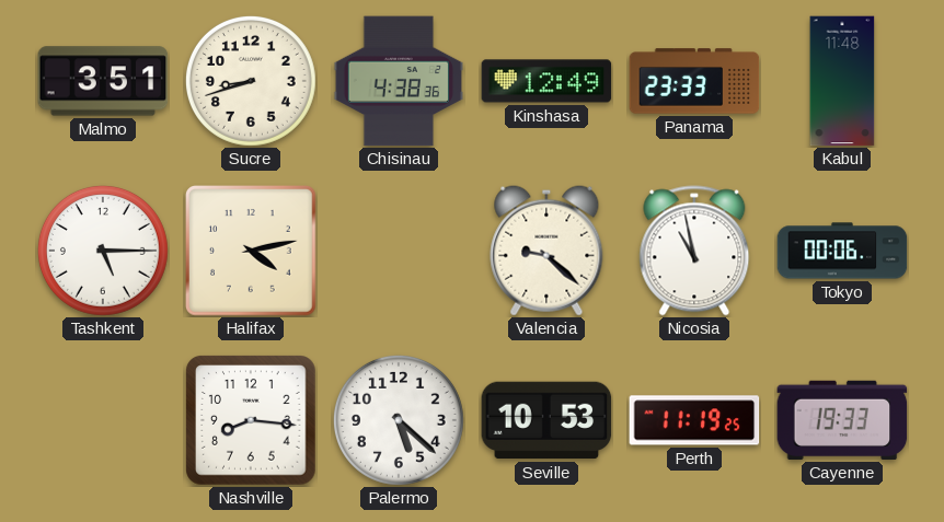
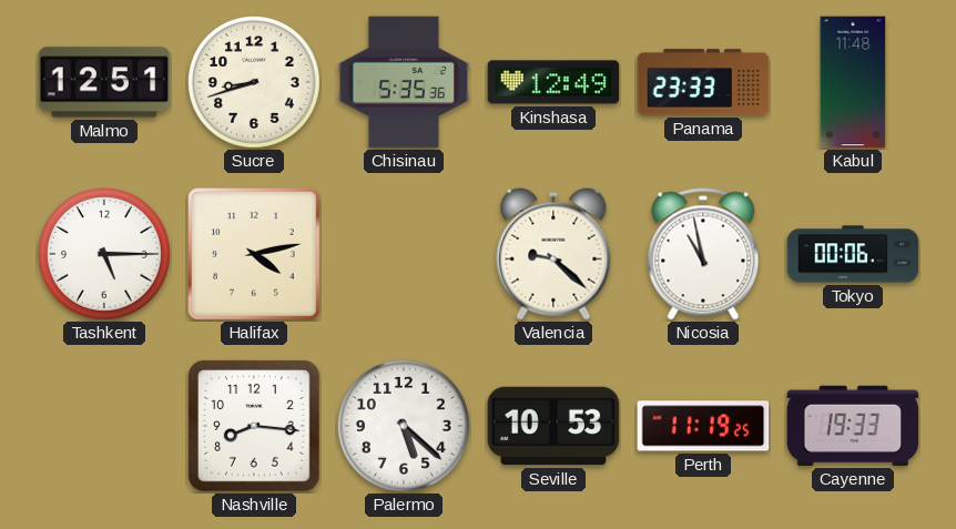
Malmo: 3:51 -> 12:51 (104, 82)
Chisinau: 4:38 -> 5:35 (403, 82)
